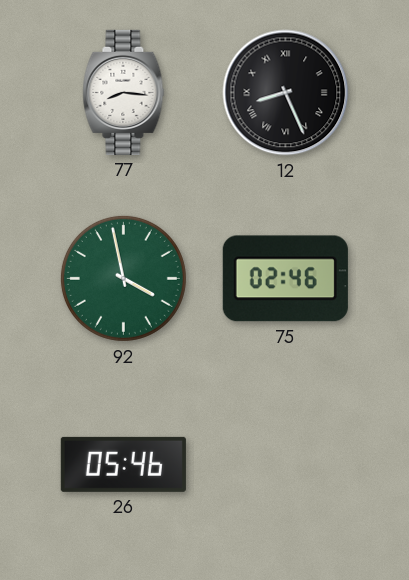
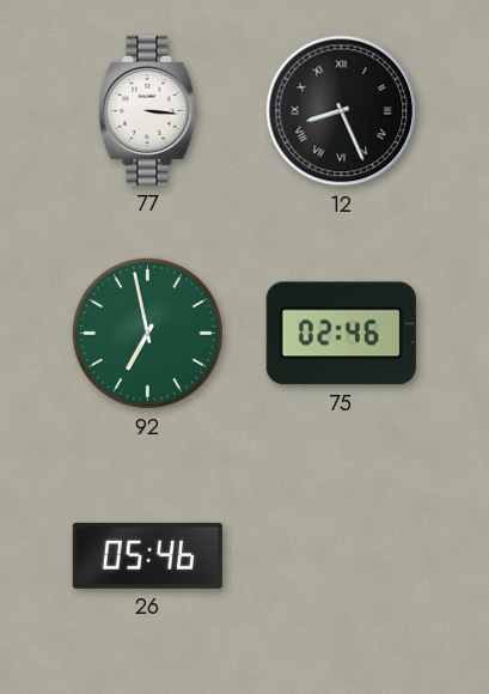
77: 8:16 -> 3:16 (148, 110)
92: 3:58 -> 6:58 (147, 333)
